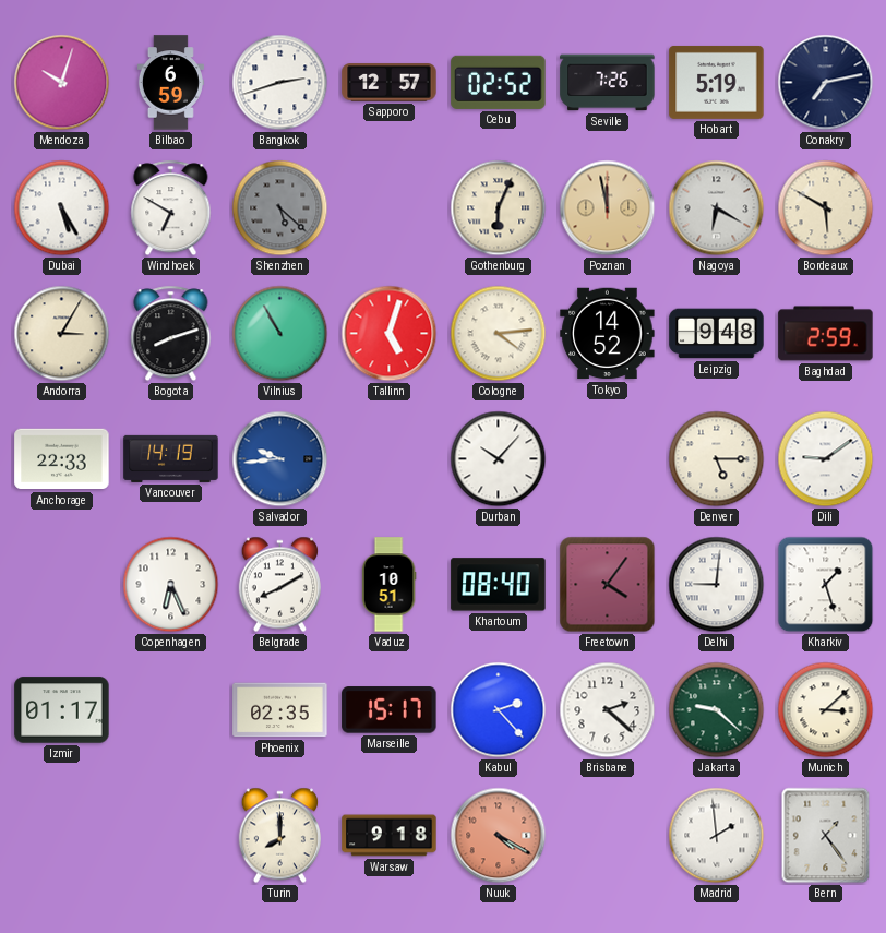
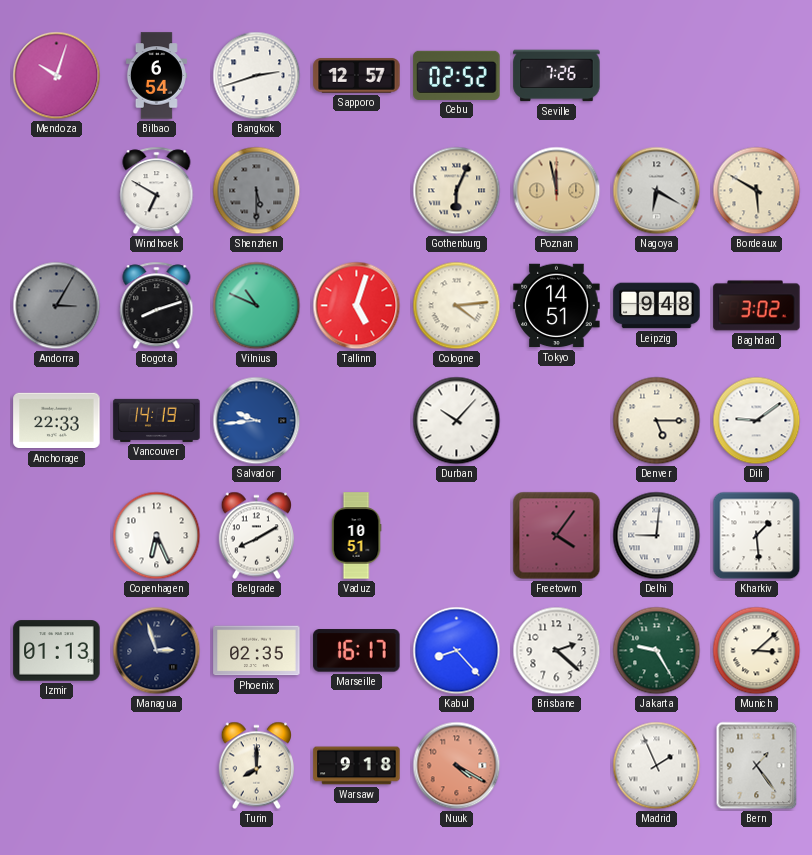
Bilbao: 6:59 -> 6:54 (156, 76)
Hobart: 5:19 -> none (717, 82)
Conakry: 7:13 -> none (826, 83)
Dubai: 5:25 -> none (62, 208)
Shenzhen: 5:22 -> 5:30 (257, 191)
Andorra dial: cream -> grey (57, 306)
Vilnius: 10:55 -> 10:49 (257, 306)
Tokyo: 14:52 -> 14:51 (557, 306)
Baghdad: 2:59 -> 3:02 (757, 306)
Khartoum: 08:40 -> none (499, 585)
Kharkiv: 1:27 -> 1:29 (757, 536)
Izmir: 01:17 -> 01:13 (57, 651)
Managua: none -> 2:57 (157, 651)
Marseille: 15:17 -> 16:17 (357, 651)
Kabul: 2:23 -> 8:23 (457, 651)
Jakarta: 9:22 -> 9:25 (657, 651)
Madrid: 1:59 -> 1:56 (657, 766)
